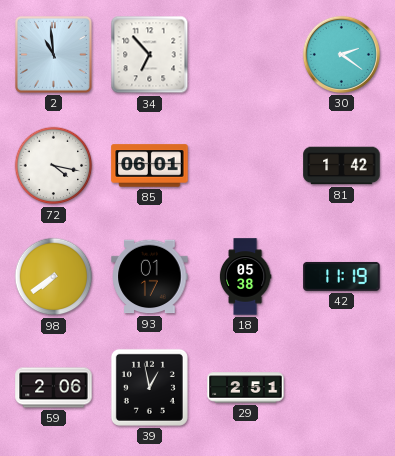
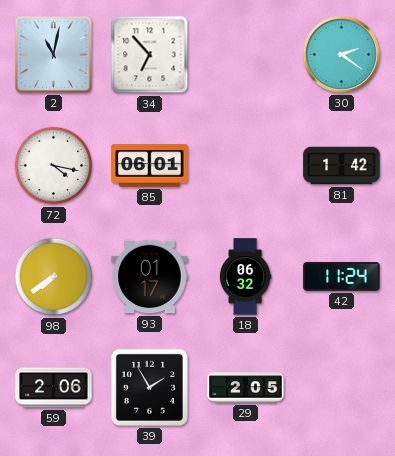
2: 10:59 -> 11:02 (53, 54)
18: 05:38 -> 06:32 (245, 277)
42: 11:19 -> 11:24 (342, 276)
39: 12:58 -> 1:55 (149, 387)
29: 2:51 -> 2:05 (246, 388)
